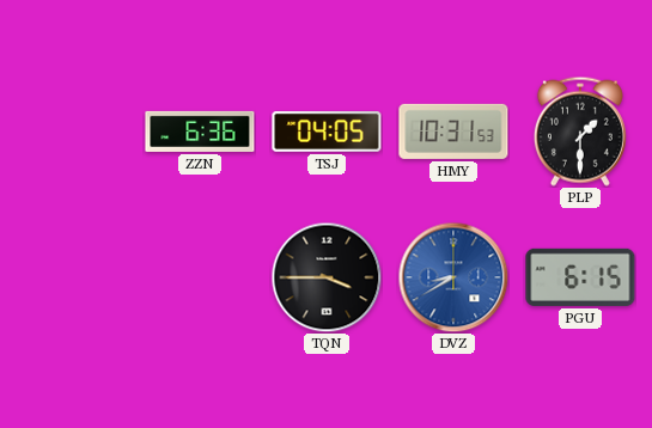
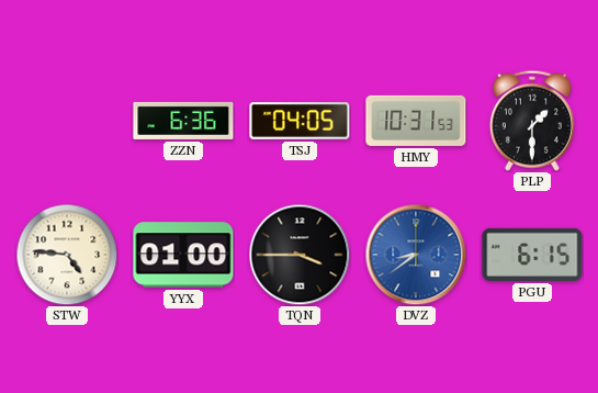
STW: none -> 4:46 (67, 255)
YYX: none -> 01:00 (183, 255)
DVZ: 8:40 -> 8:39 (416, 255)
